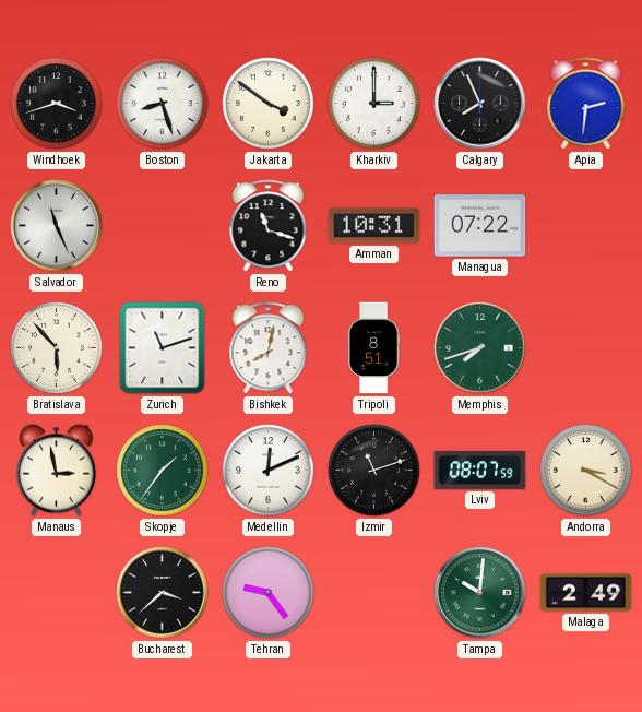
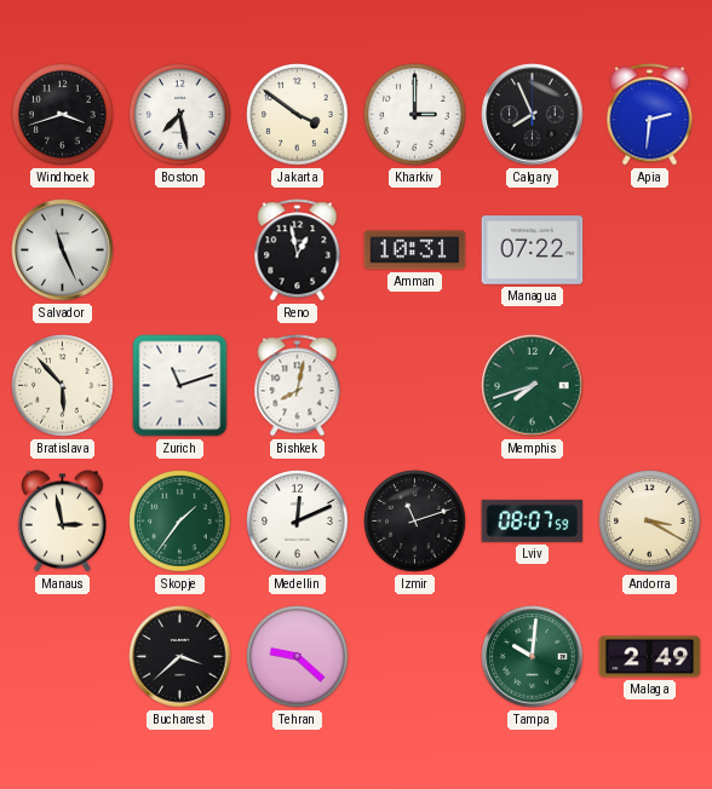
Boston: 8:27 -> 7:28 (180, 115)
Reno: 11:18 -> 12:58 (298, 250)
Tripoli: 8:51 -> none (373, 348)
Tehran: 9:24 -> 9:22 (298, 657)
